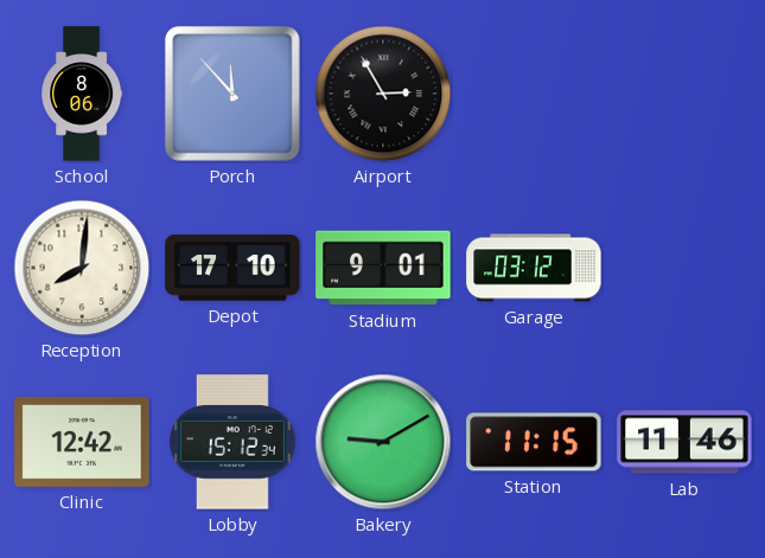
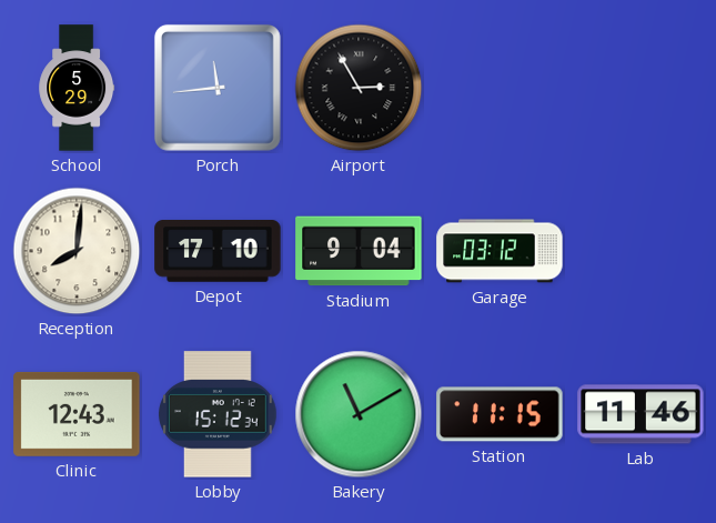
School: 8:06 -> 5:29 (77, 88)
Porch: 11:53 -> 11:44 (218, 88)
Stadium: 9:01 -> 9:04 (359, 251)
Clinic: 12:42 -> 12:43 (77, 414)
Bakery: 9:10 -> 11:10 (359, 414)
